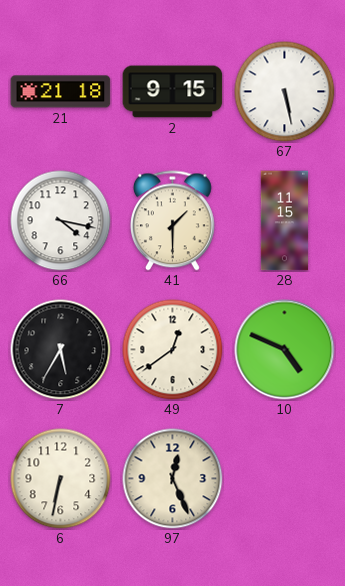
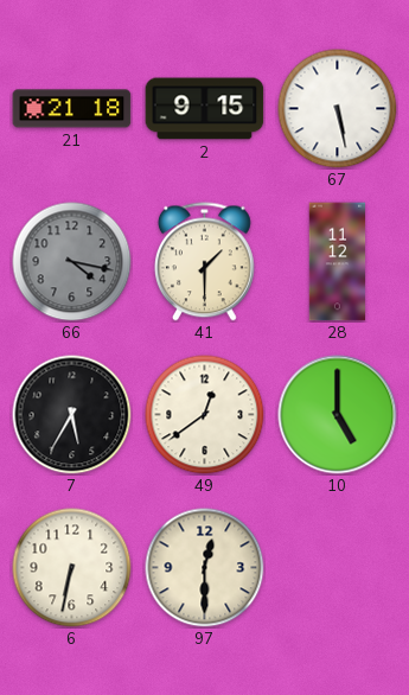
66 dial: white -> grey (72, 262)
28: 11:15 -> 11:12 (338, 262)
10: 4:49 -> 5:00 (338, 415)
97: 12:26 -> 12:30 (205, 568)
